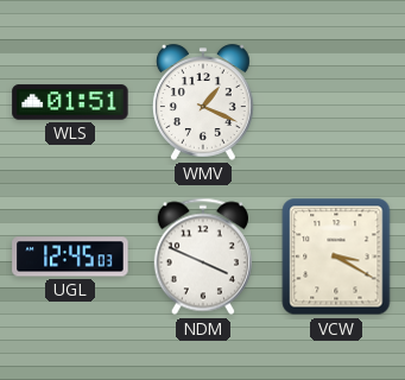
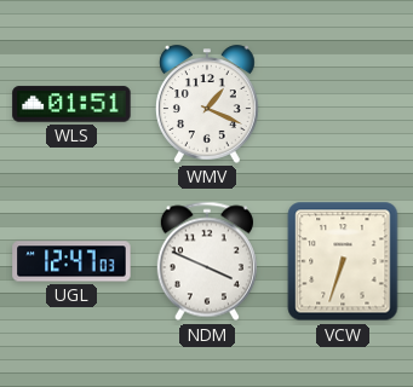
UGL: 12:45 -> 12:47 (71, 261)
VCW: 3:20 -> 6:33 (343, 261)
